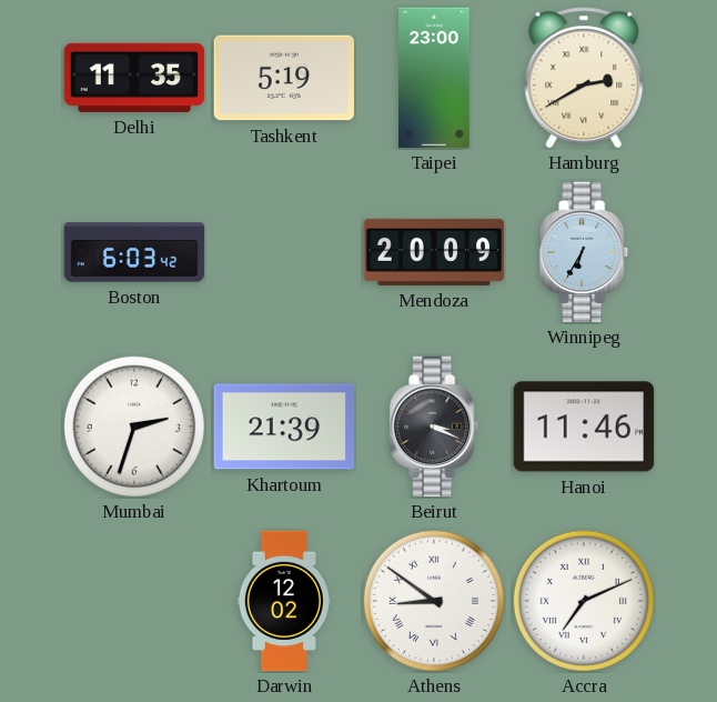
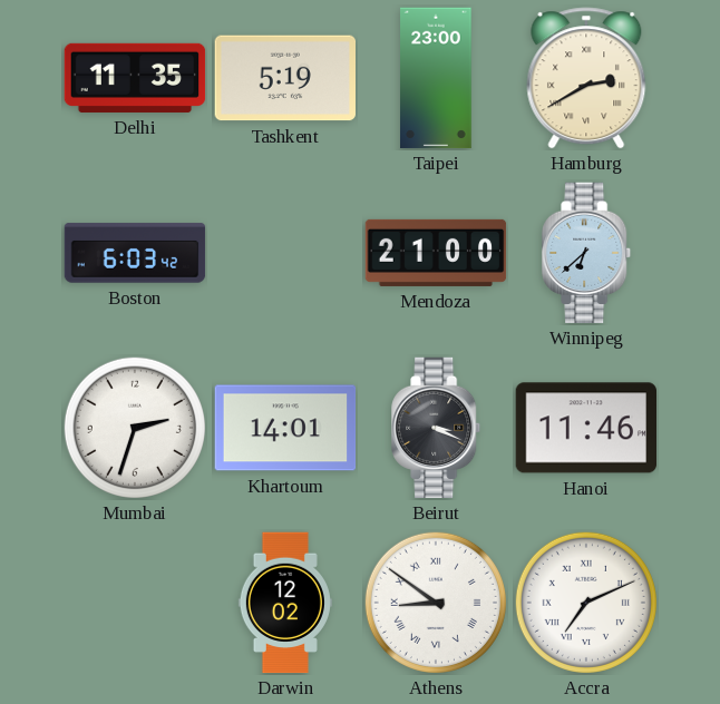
Mendoza: 20:09 -> 21:00 (436, 253)
Winnipeg: 6:35 -> 6:38 (587, 253)
Khartoum: 21:39 -> 14:01 (285, 428)
